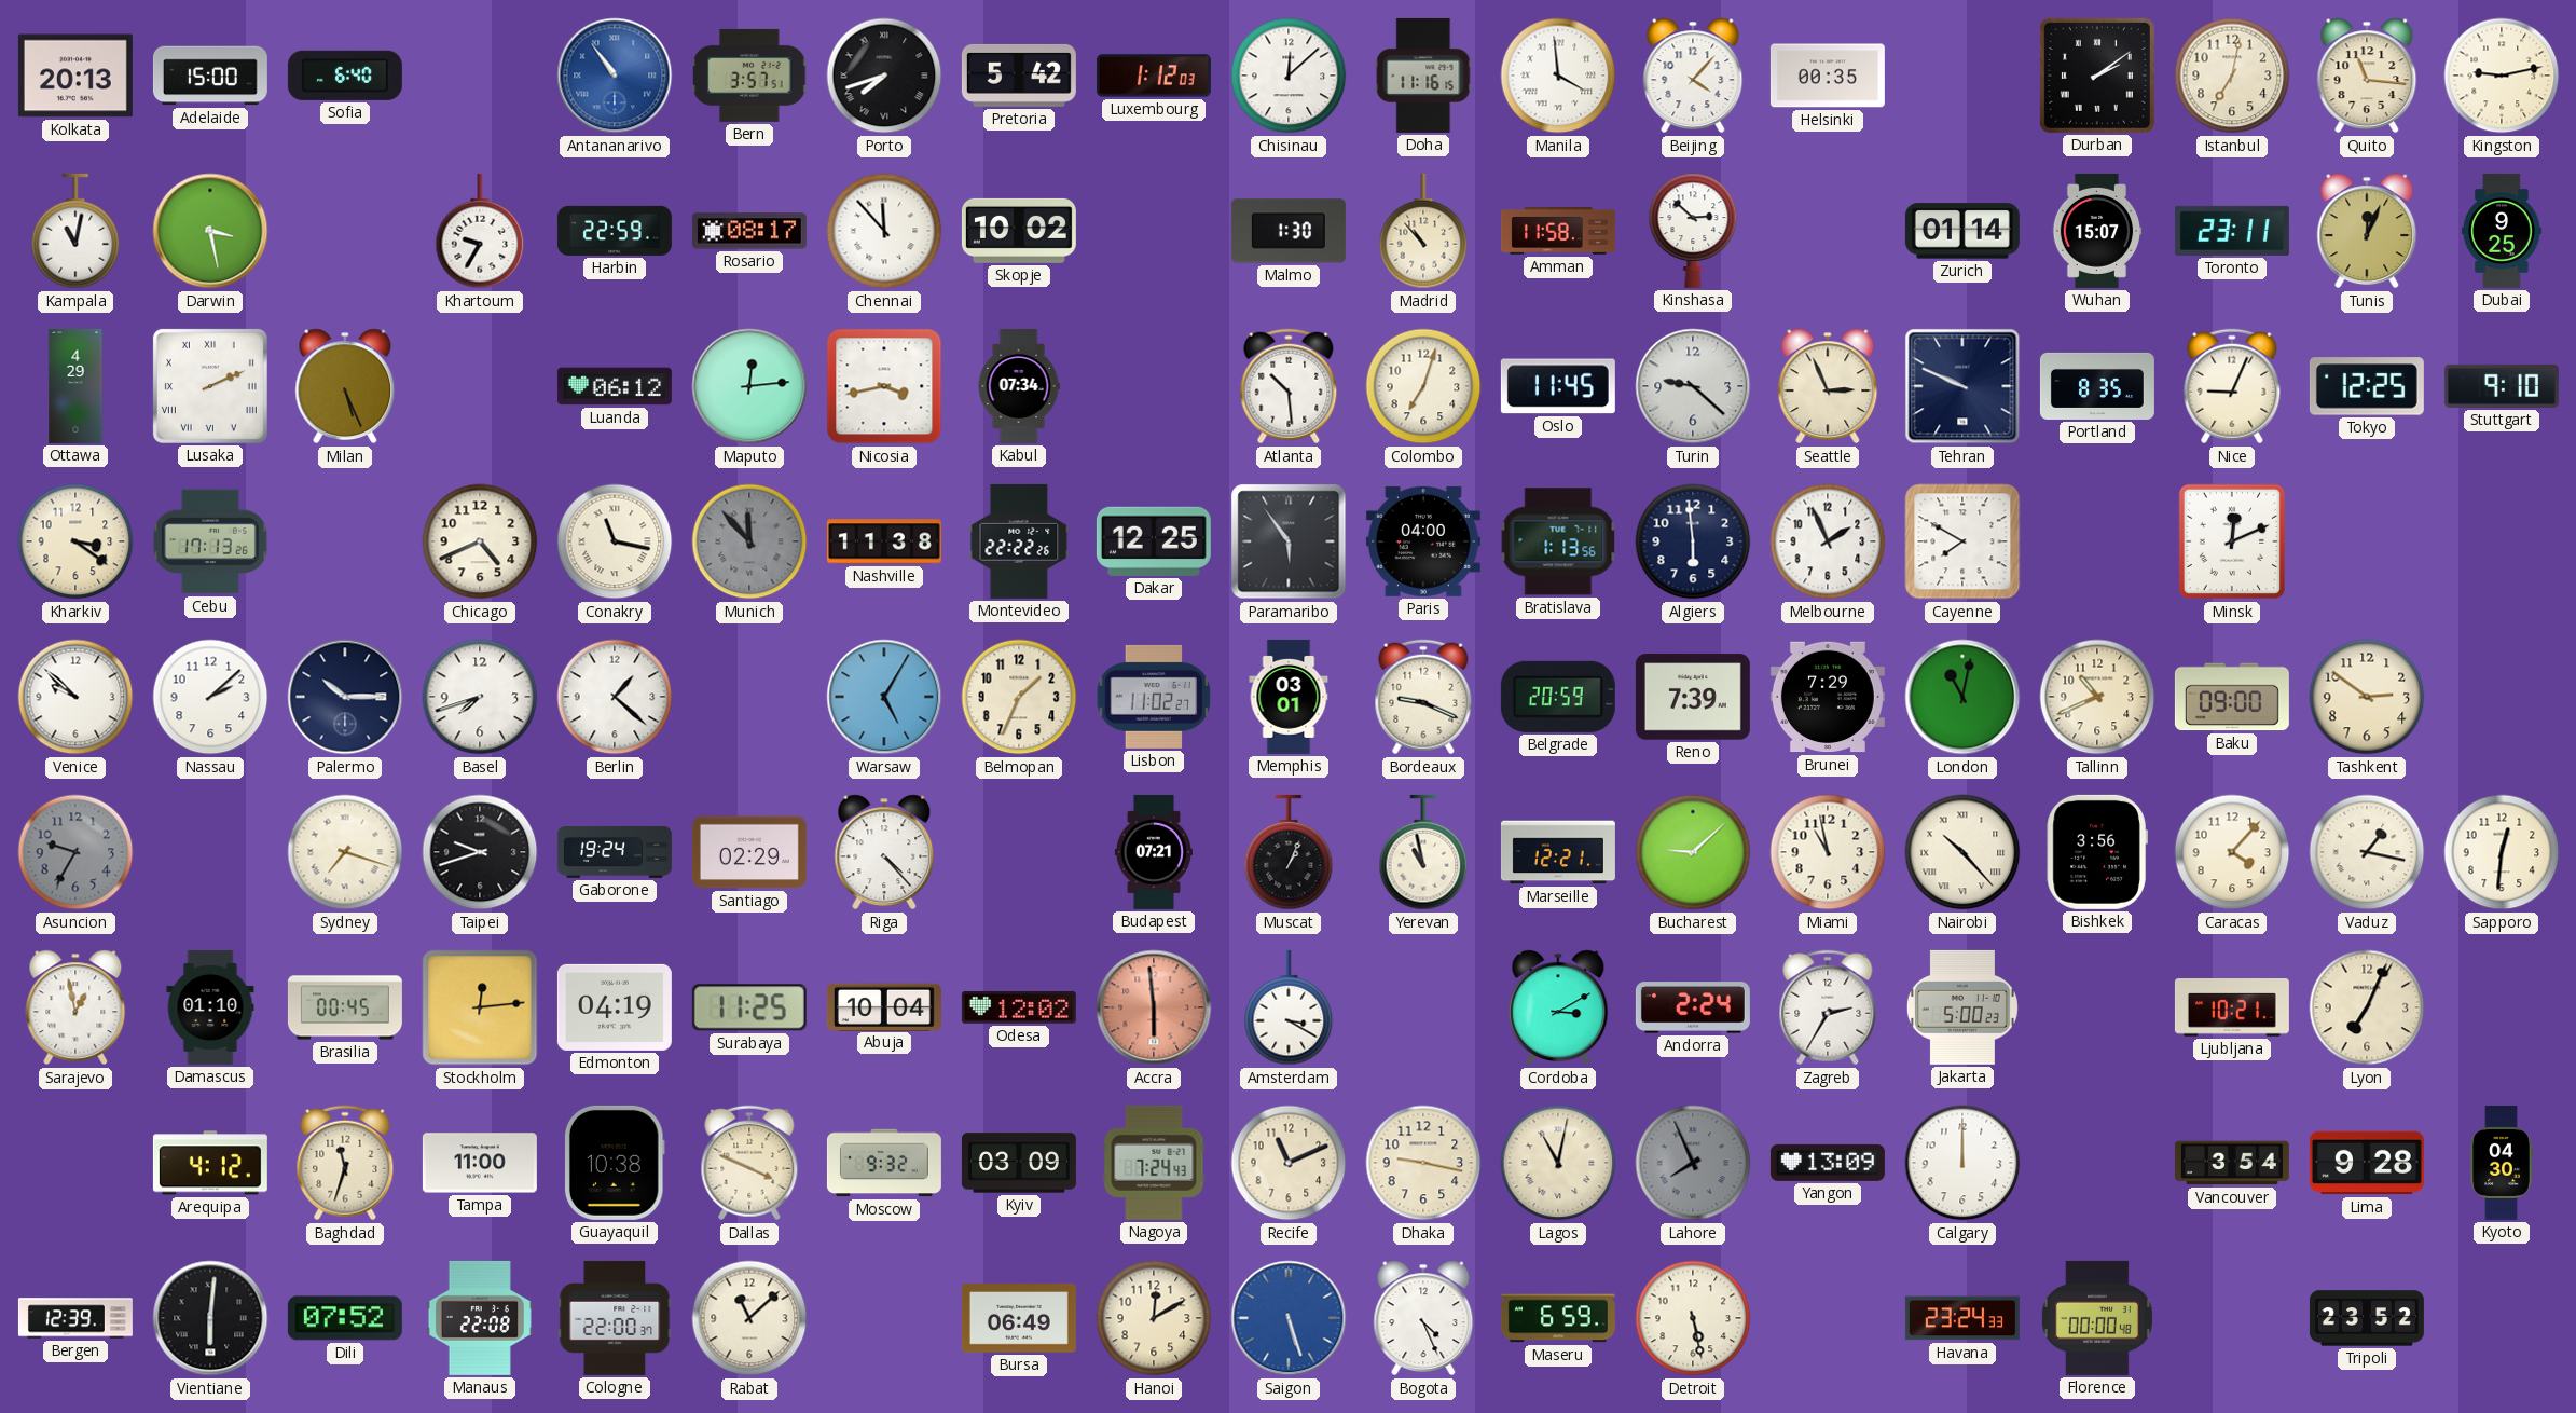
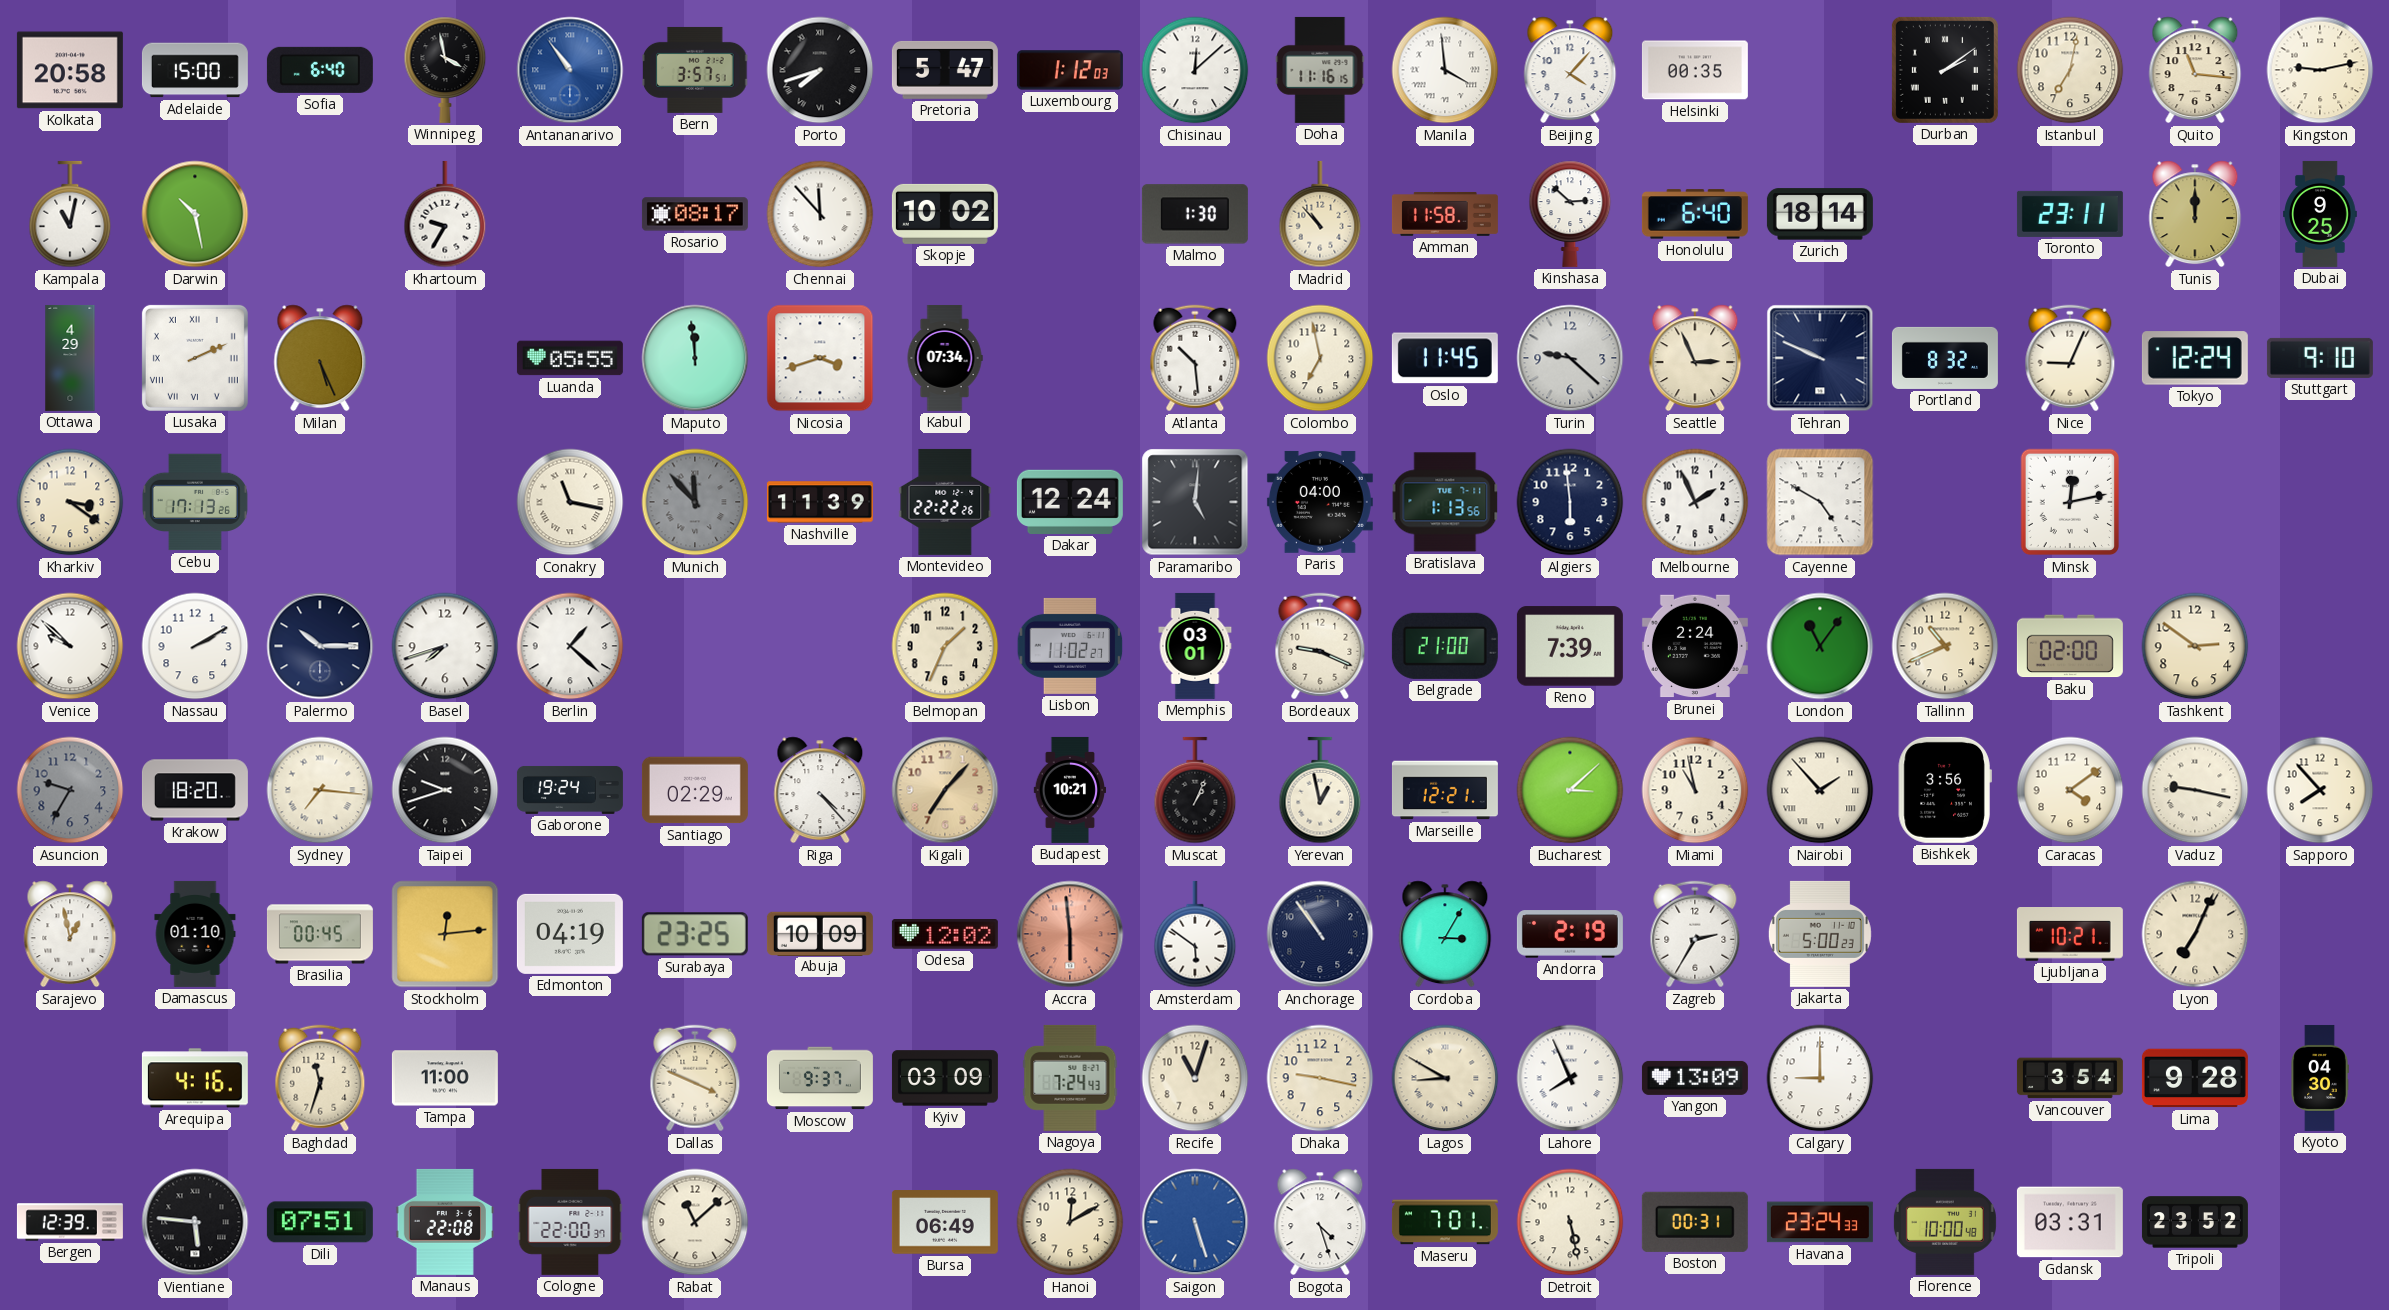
Kolkata: 20:13 -> 20:58 (70, 70)
Winnipeg: none -> 3:58 (445, 70)
Pretoria: 5:42 -> 5:47 (945, 70)
Darwin: 3:28 -> 10:28 (195, 214)
Harbin: 22:59 -> none (615, 231)
Honolulu: none -> 6:40 (1695, 214)
Zurich: 01:14 -> 18:14 (1820, 214)
Wuhan: 15:07 -> none (2097, 231)
Tunis: 12:04 -> 12:00 (2195, 214)
Luanda: 06:12 -> 05:55 (570, 358)
Maputo: 12:14 -> 11:59 (695, 358)
Nicosia: 3:43 -> 3:42 (820, 358)
Colombo: 7:03 -> 6:58 (1320, 358)
Portland: 8:35 -> 8:32 (1945, 358)
Tokyo: 12:25 -> 12:24 (2195, 358)
Chicago: 4:41 -> none (480, 541)
Nashville: 11:38 -> 11:39 (820, 502)
Dakar: 12:25 -> 12:24 (1070, 502)
Paramaribo: 5:54 -> 5:01 (1195, 502)
Cayenne: 7:50 -> 4:50 (1820, 502)
Minsk: 12:11 -> 12:13 (2069, 502)
Nassau: 2:08 -> 2:10 (195, 646)
Warsaw: 5:05 -> none (884, 697)
Belgrade: 20:59 -> 21:00 (1445, 646)
Brunei: 7:29 -> 2:24 (1695, 646)
London: 11:02 -> 11:06 (1820, 646)
Baku: 09:00 -> 02:00 (2070, 646)
Krakow: none -> 18:20 (195, 790)
Sydney: 7:18 -> 7:16 (320, 790)
Kigali: none -> 7:07 (945, 790)
Budapest: 07:21 -> 10:21 (1069, 790)
Yerevan: 10:58 -> 12:58 (1320, 790)
Bucharest: 9:08 -> 3:08 (1570, 790)
Nairobi: 10:23 -> 1:53 (1820, 790)
Caracas: 4:07 -> 4:09 (2070, 790)
Vaduz: 1:17 -> 9:17 (2195, 790)
Sapporo: 12:31 -> 7:53 (2320, 790)
Surabaya: 11:25 -> 23:25 (695, 934)
Abuja: 10:04 -> 10:09 (820, 933)
Amsterdam: 3:20 -> 5:51 (1195, 934)
Anchorage: none -> 10:54 (1320, 934)
Cordoba: 3:10 -> 3:05 (1445, 934)
Andorra: 2:24 -> 2:19 (1570, 934)
Arequipa: 4:12 -> 4:16 (195, 1078)
Guayaquil: 10:38 -> none (615, 1163)
Moscow: 9:32 -> 9:37 (820, 1078)
Recife: 11:11 -> 11:03 (1195, 1078)
Lagos: 11:02 -> 8:50 (1445, 1078)
Lahore dial: grey -> white (1570, 1078)
Calgary: 12:00 -> 9:00 (1820, 1078)
Vientiane: 6:01 -> 5:46 (195, 1222)
Dili: 07:52 -> 07:51 (320, 1222)
Bogota: 4:26 -> 4:27 (1320, 1222)
Maseru: 6:59 -> 7:01 (1445, 1222)
Boston: none -> 00:31 (1695, 1222)
Florence: 00:00 -> 10:00 (1945, 1222)
Gdansk: none -> 03:31 (2070, 1222)
